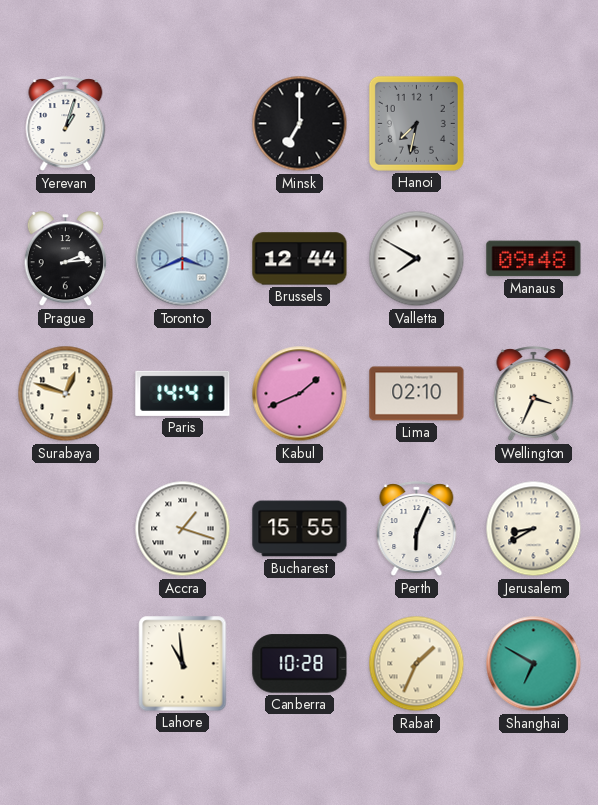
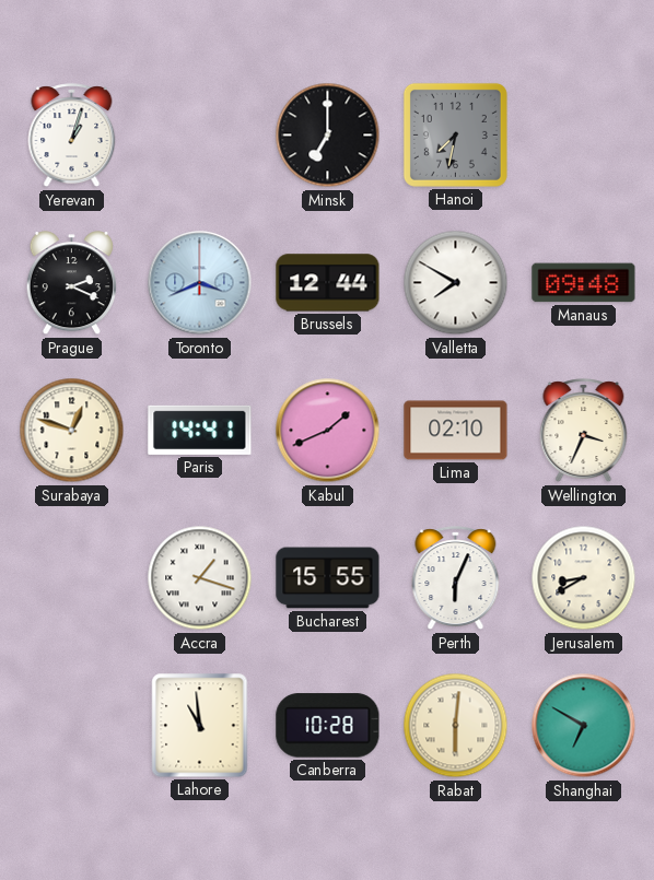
Prague: 2:14 -> 2:19 (71, 283)
Rabat: 1:34 -> 6:01 (456, 726)
